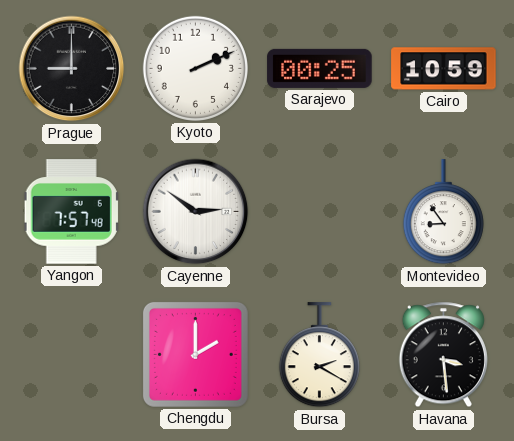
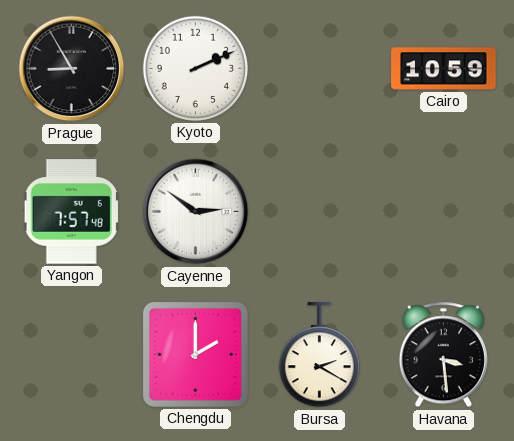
Prague: 9:00 -> 8:55 (72, 69)
Sarajevo: 00:25 -> none (320, 68)
Montevideo: 8:54 -> none (443, 212)
